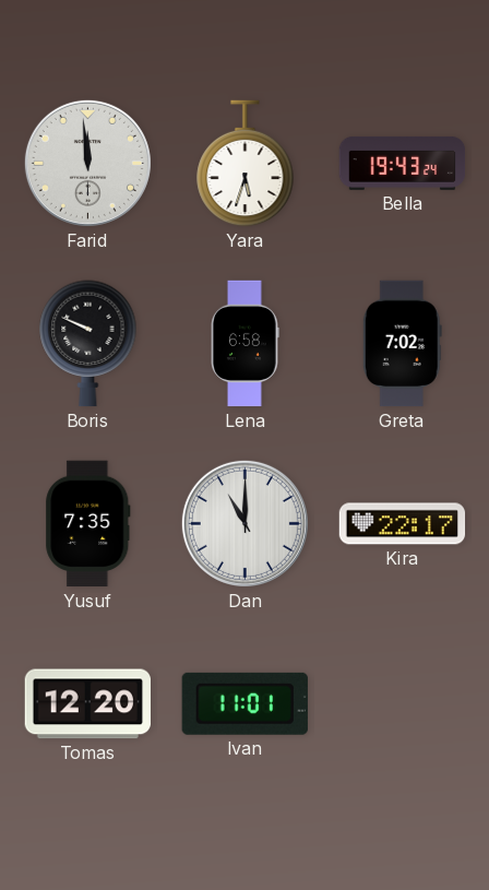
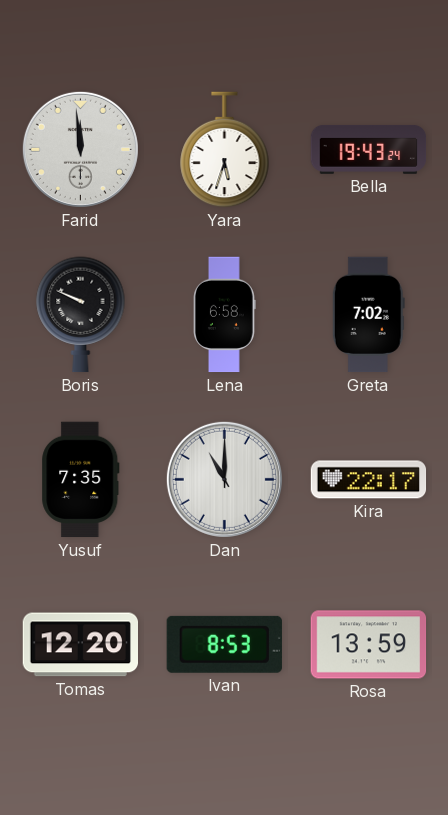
Ivan: 11:01 -> 8:53 (224, 644)
Rosa: none -> 13:59 (369, 645)
